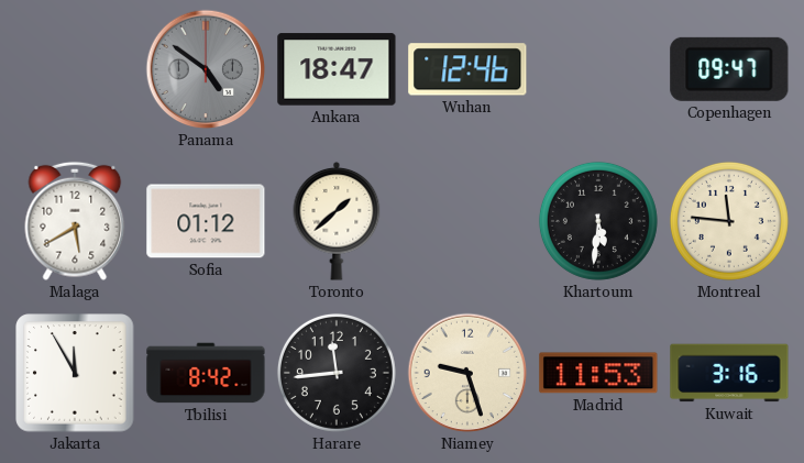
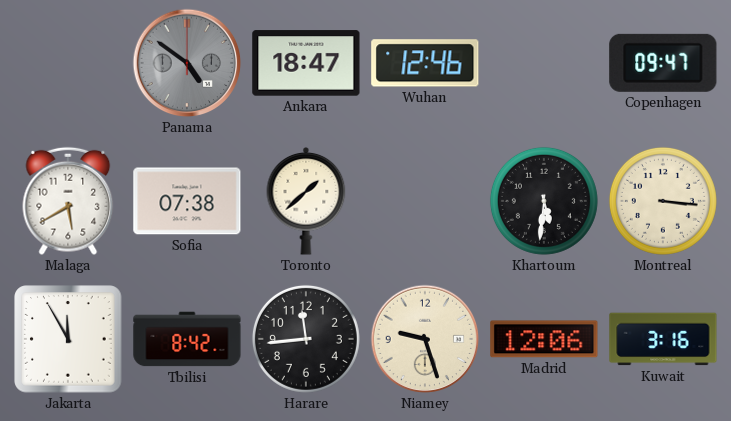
Sofia: 01:12 -> 07:38 (187, 201)
Montreal: 11:46 -> 3:16 (663, 201)
Madrid: 11:53 -> 12:06 (544, 339)
